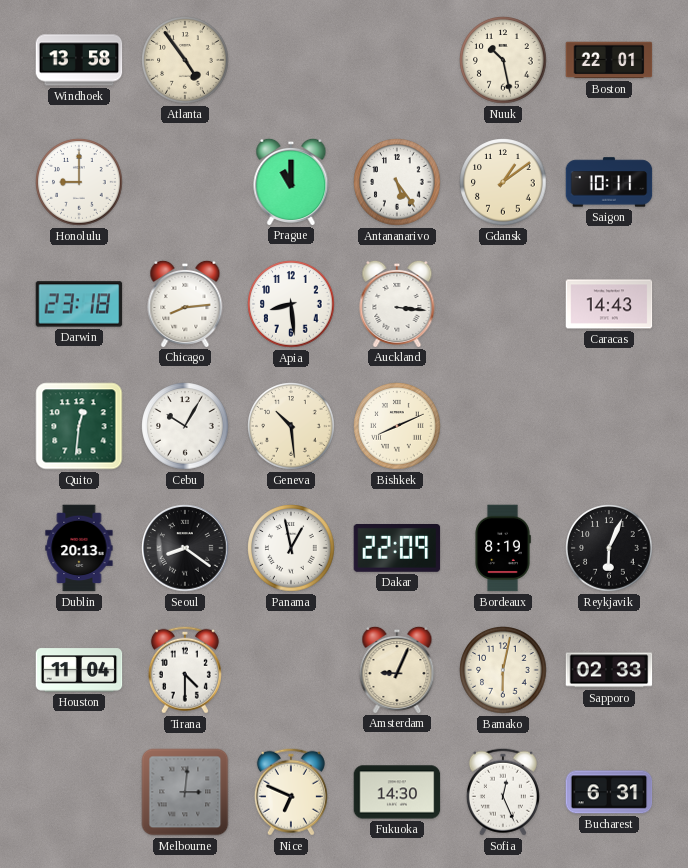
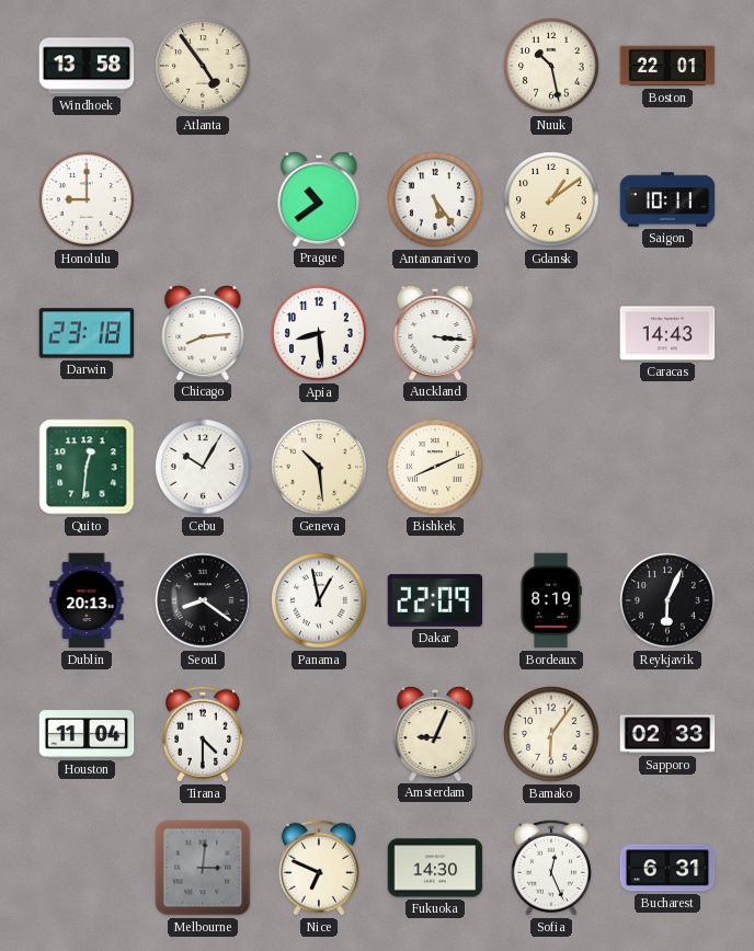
Prague: 11:00 -> 10:39 (319, 198)
Bamako: 6:02 -> 6:06 (551, 734)
